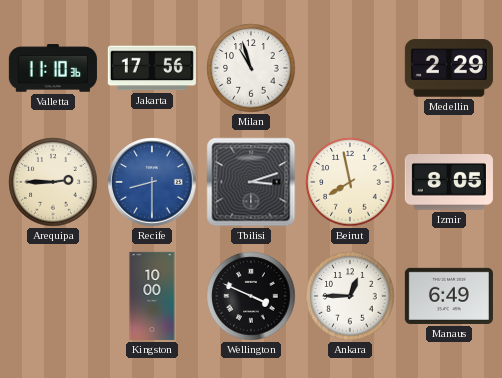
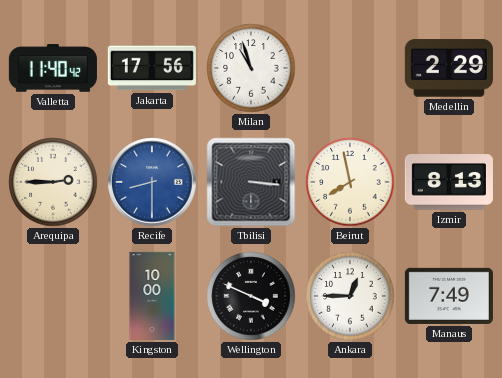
Valletta: 11:10 -> 11:40 (53, 68)
Tbilisi: 3:12 -> 3:16 (251, 182)
Izmir: 8:05 -> 8:13 (449, 183)
Manaus: 6:49 -> 7:49 (449, 296)
